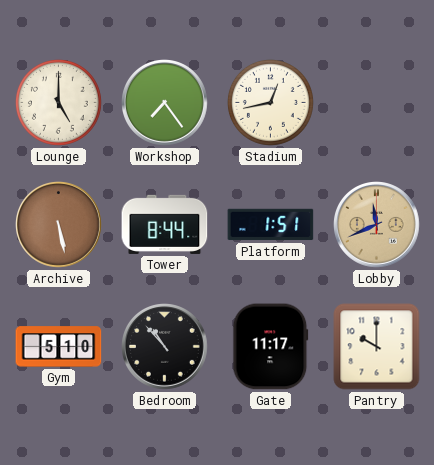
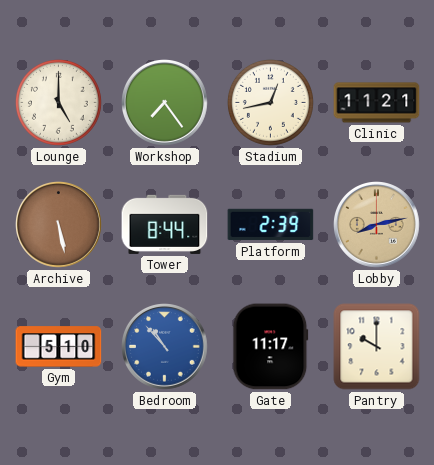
Clinic: none -> 11:21 (377, 103)
Platform: 1:51 -> 2:39 (271, 225)
Lobby: 11:41 -> 8:13 (377, 225)
Bedroom dial: black -> blue (165, 347)
